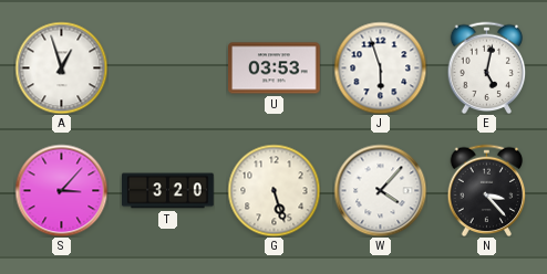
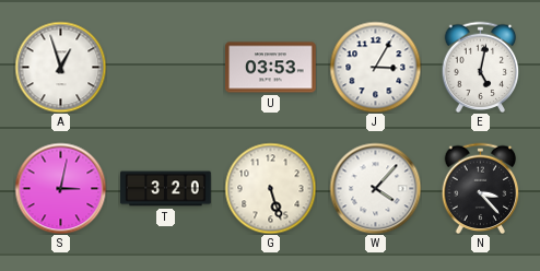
J: 5:57 -> 3:05 (375, 67)
S: 3:07 -> 3:02 (60, 188)
